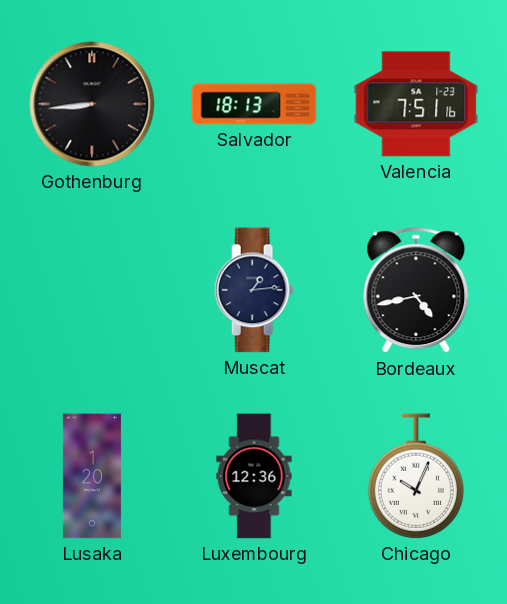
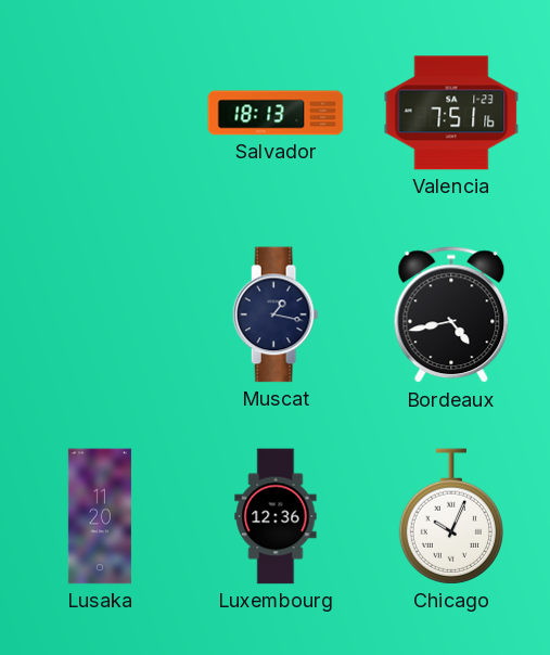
Gothenburg: 8:44 -> none (92, 104)
Muscat: 1:14 -> 1:17 (276, 314)
Lusaka: 1:20 -> 11:20 (100, 516)
